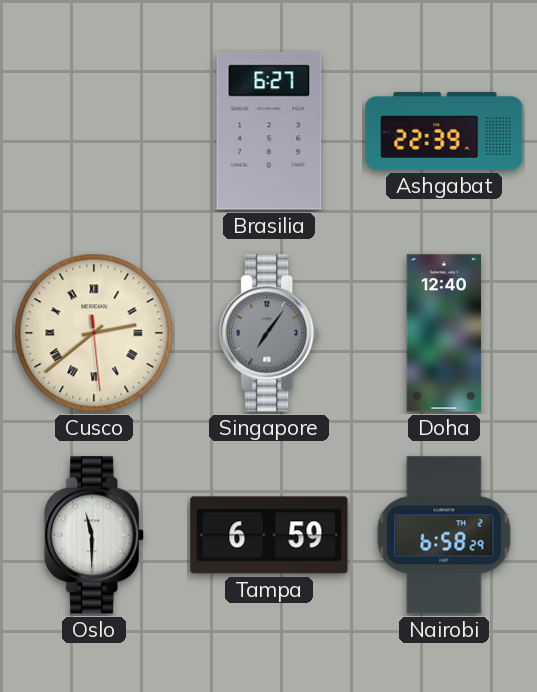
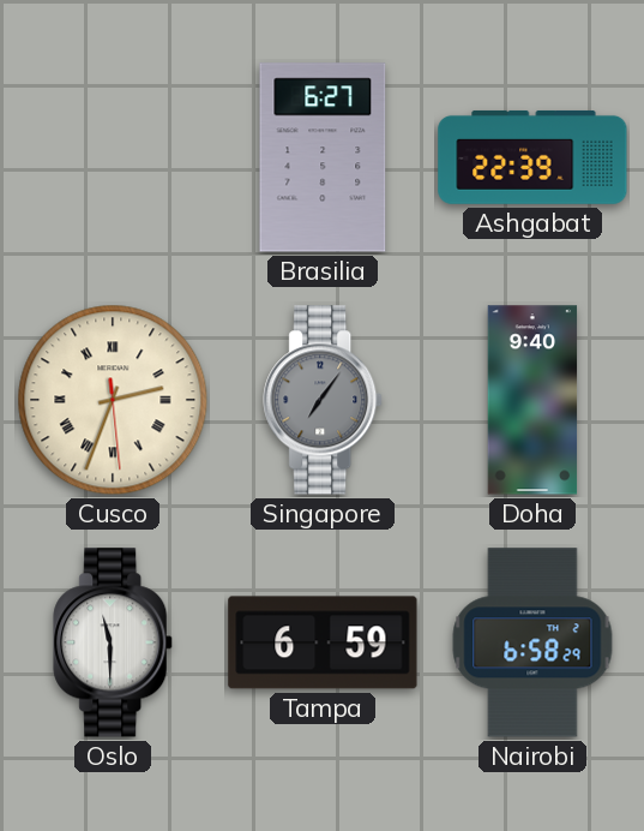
Cusco: 2:38 -> 2:33 (113, 400)
Doha: 12:40 -> 9:40 (532, 400)
